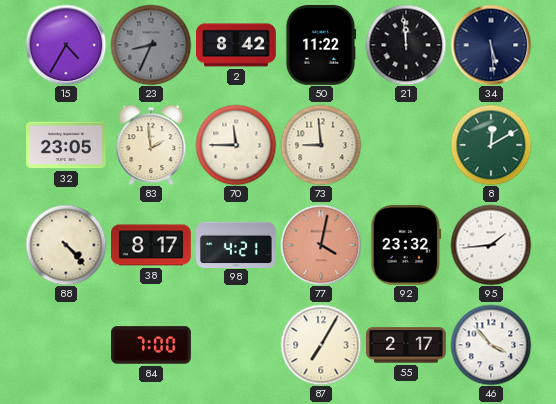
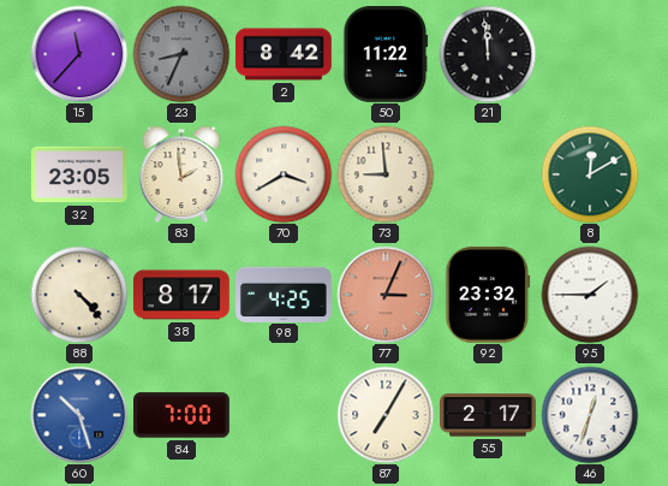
15: 4:35 -> 11:37 (79, 54)
34: 5:29 -> none (491, 45)
70: 11:45 -> 3:40 (284, 174)
98: 4:21 -> 4:25 (285, 294)
77: 4:02 -> 3:04 (386, 295)
95: 1:44 -> 1:45 (590, 295)
60: none -> 10:27 (79, 415)
46: 3:53 -> 12:33 (590, 415)
